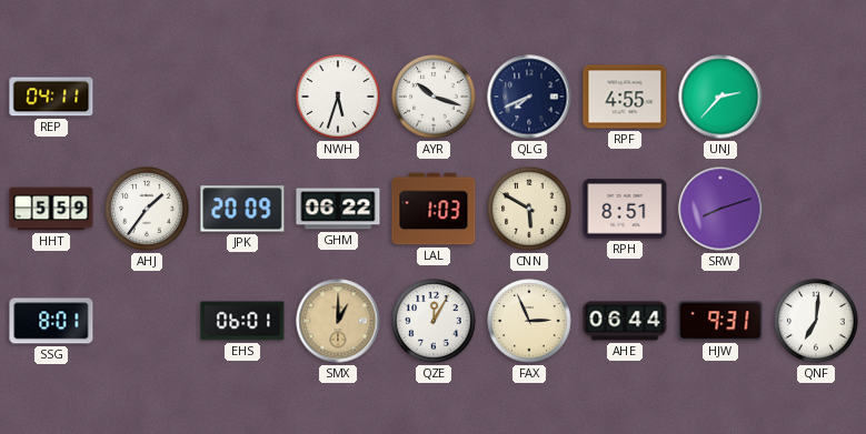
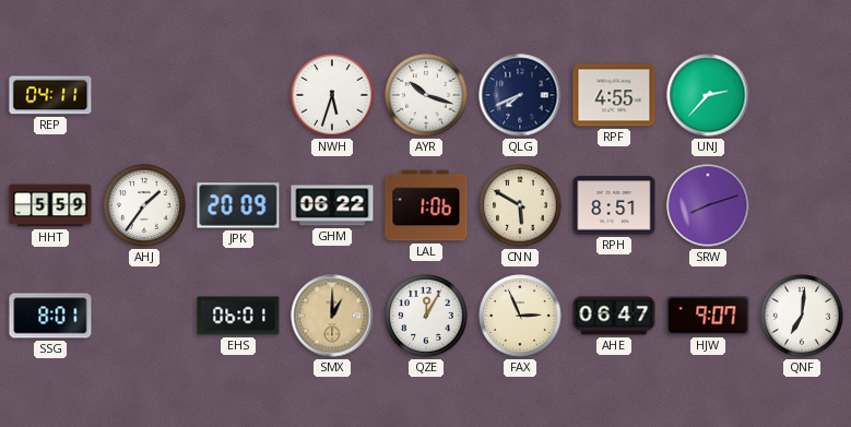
LAL: 1:03 -> 1:06 (426, 205)
AHE: 06:44 -> 06:47 (614, 316)
HJW: 9:31 -> 9:07 (708, 316)
